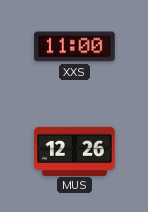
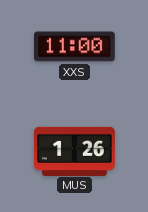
MUS: 12:26 -> 1:26 (75, 151)
